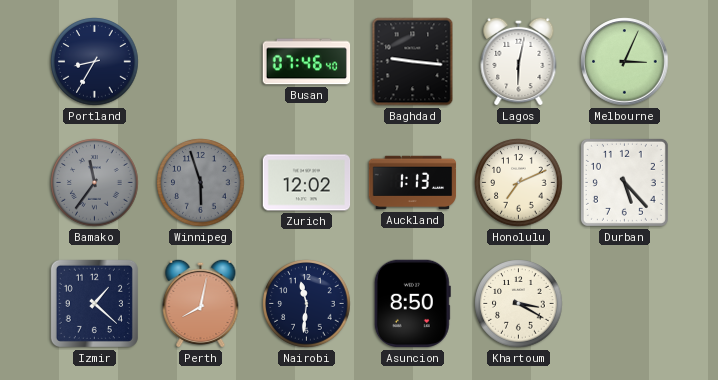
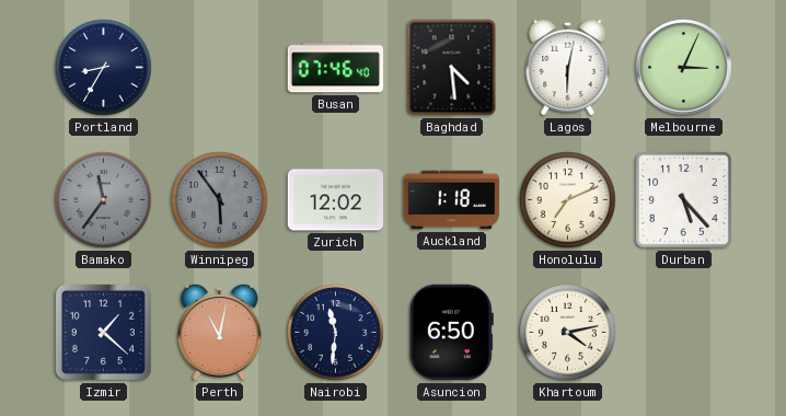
Baghdad: 9:16 -> 4:29 (452, 68)
Winnipeg: 5:57 -> 5:54 (220, 200)
Auckland: 1:13 -> 1:18 (452, 200)
Perth: 8:02 -> 11:02 (220, 332)
Asuncion: 8:50 -> 6:50 (451, 333)
Khartoum: 3:20 -> 4:13 (568, 333)
